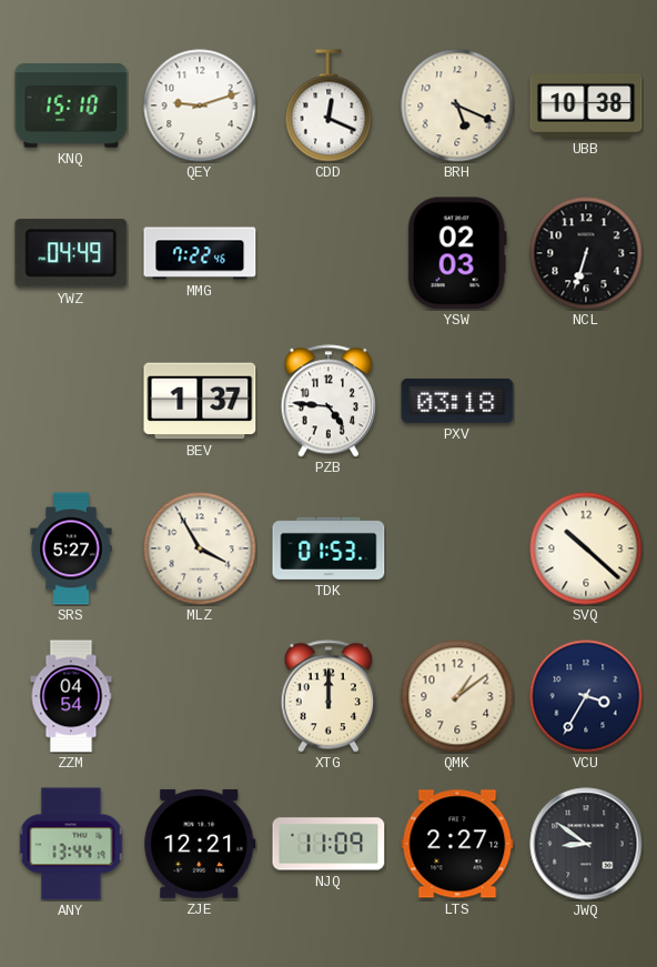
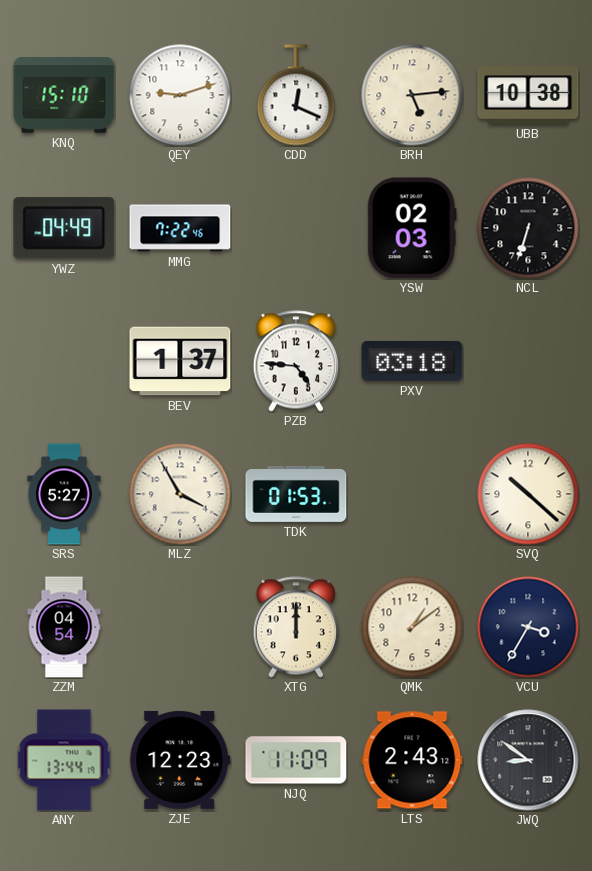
BRH: 5:19 -> 5:14 (412, 95)
ZJE: 12:21 -> 12:23 (180, 760)
LTS: 2:27 -> 2:43 (412, 760)
